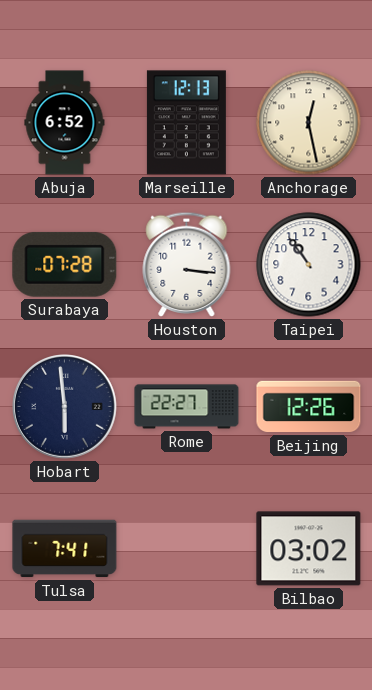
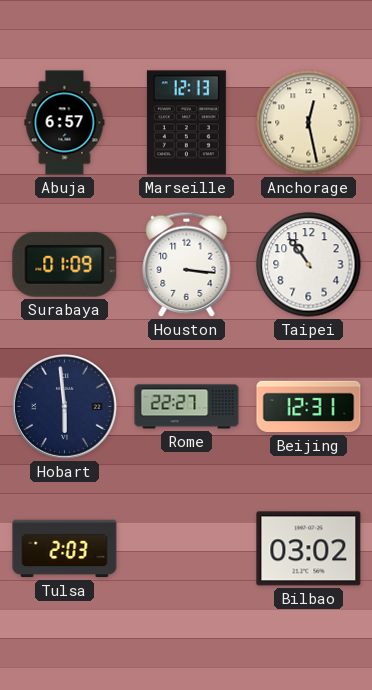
Abuja: 6:52 -> 6:57 (65, 123)
Surabaya: 07:28 -> 01:09 (65, 264)
Beijing: 12:26 -> 12:31 (309, 407)
Tulsa: 7:41 -> 2:03 (65, 549)
